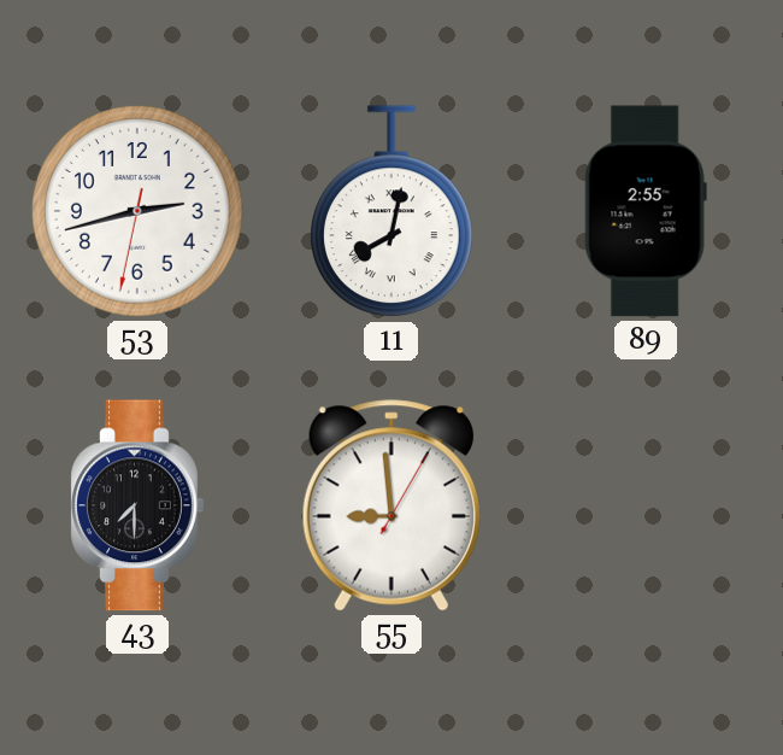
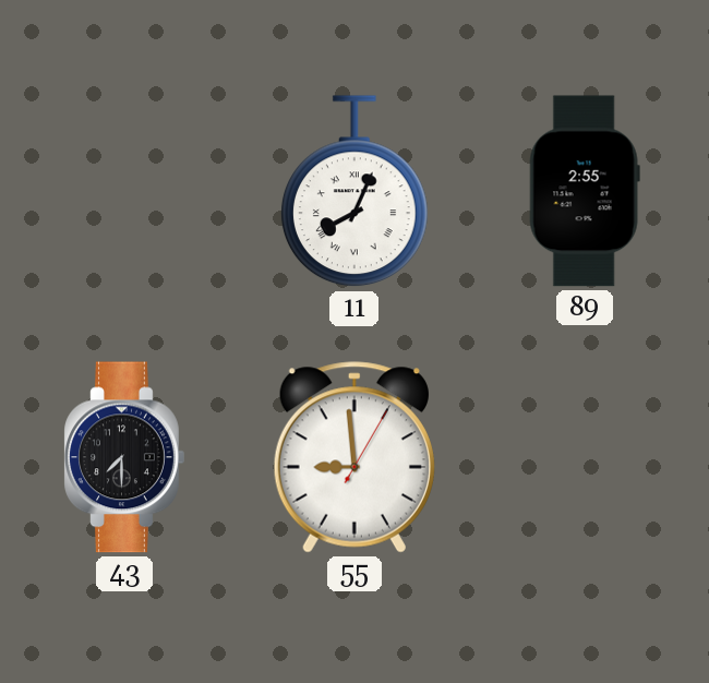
53: 2:42 -> none (137, 211)
11: 8:02 -> 8:04 (354, 192)
